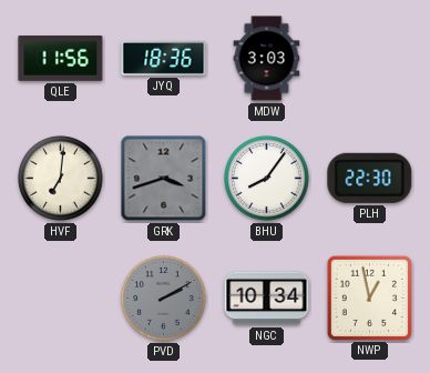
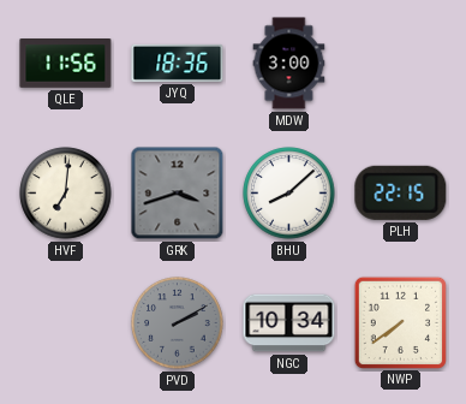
MDW: 3:03 -> 3:00 (289, 64)
BHU: 8:06 -> 8:08 (289, 194)
PLH: 22:30 -> 22:15 (401, 192)
NWP: 12:58 -> 7:39 (400, 322)
